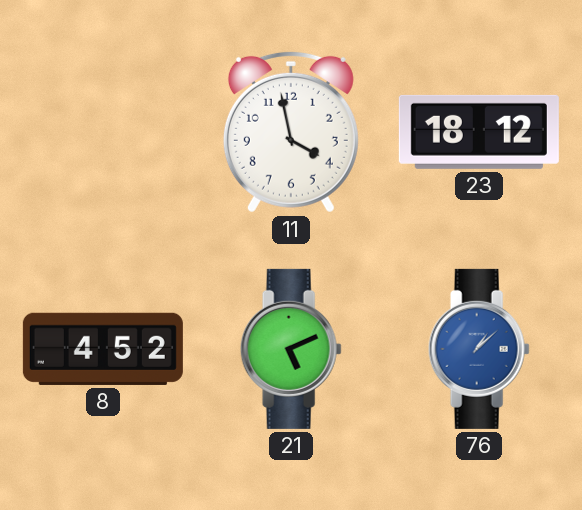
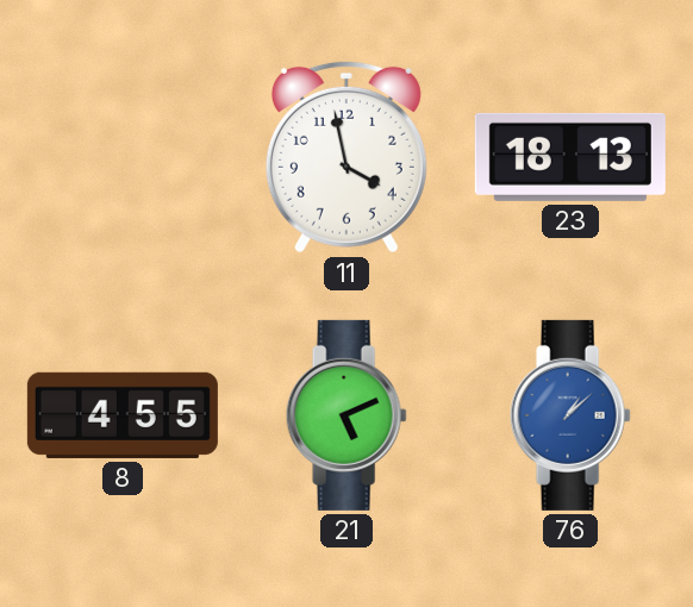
23: 18:12 -> 18:13 (570, 157)
8: 4:52 -> 4:55 (123, 415)
